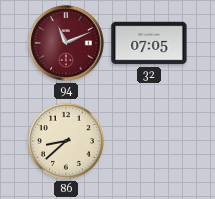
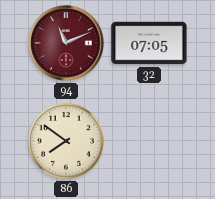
86: 8:38 -> 7:51 (66, 141)
